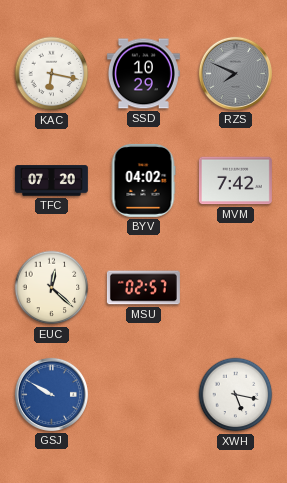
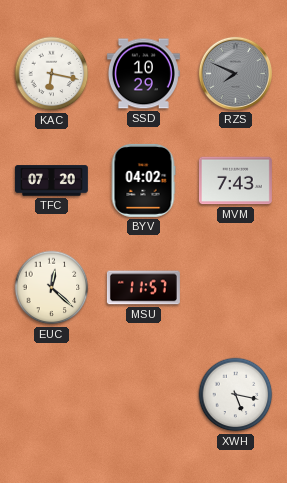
MVM: 7:42 -> 7:43 (235, 181)
MSU: 02:57 -> 11:57 (143, 288)
GSJ: 9:50 -> none (51, 394)
